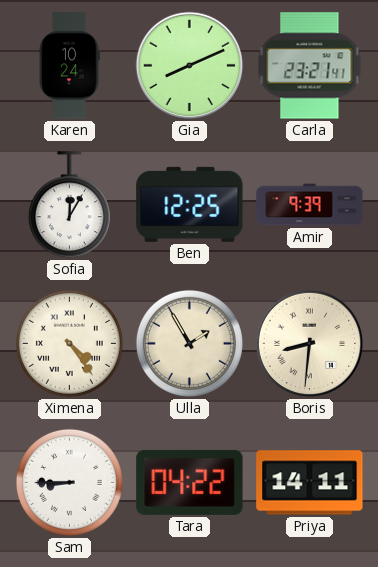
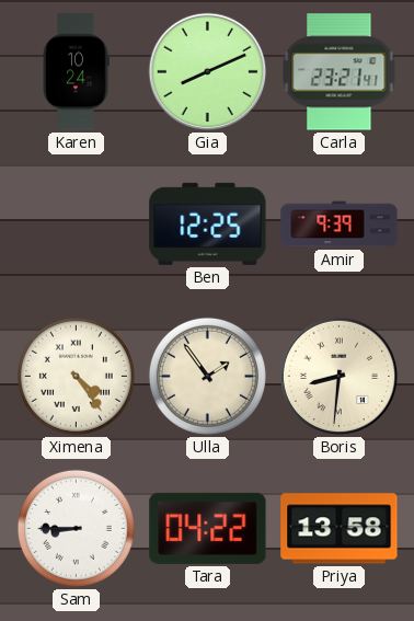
Sofia: 12:05 -> none (69, 205)
Ulla: 1:55 -> 1:54 (207, 376)
Priya: 14:11 -> 13:58 (340, 529)
